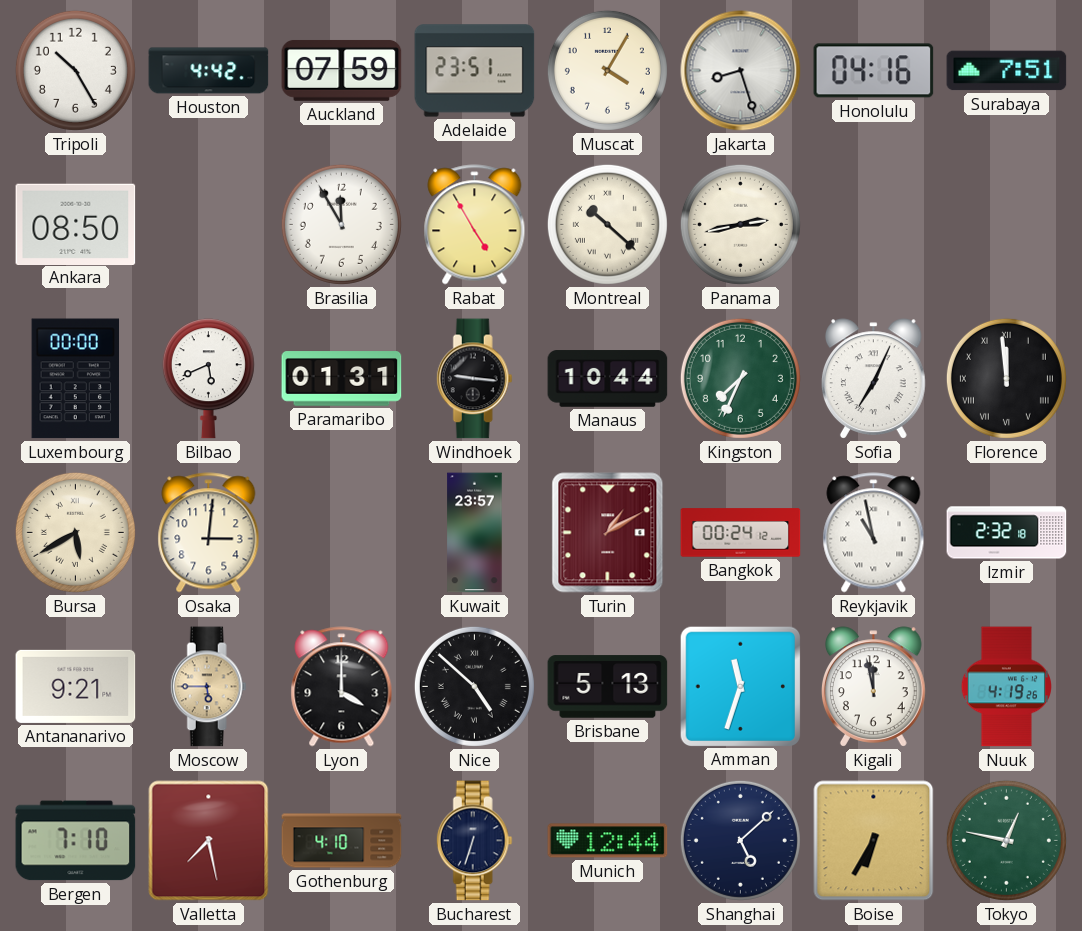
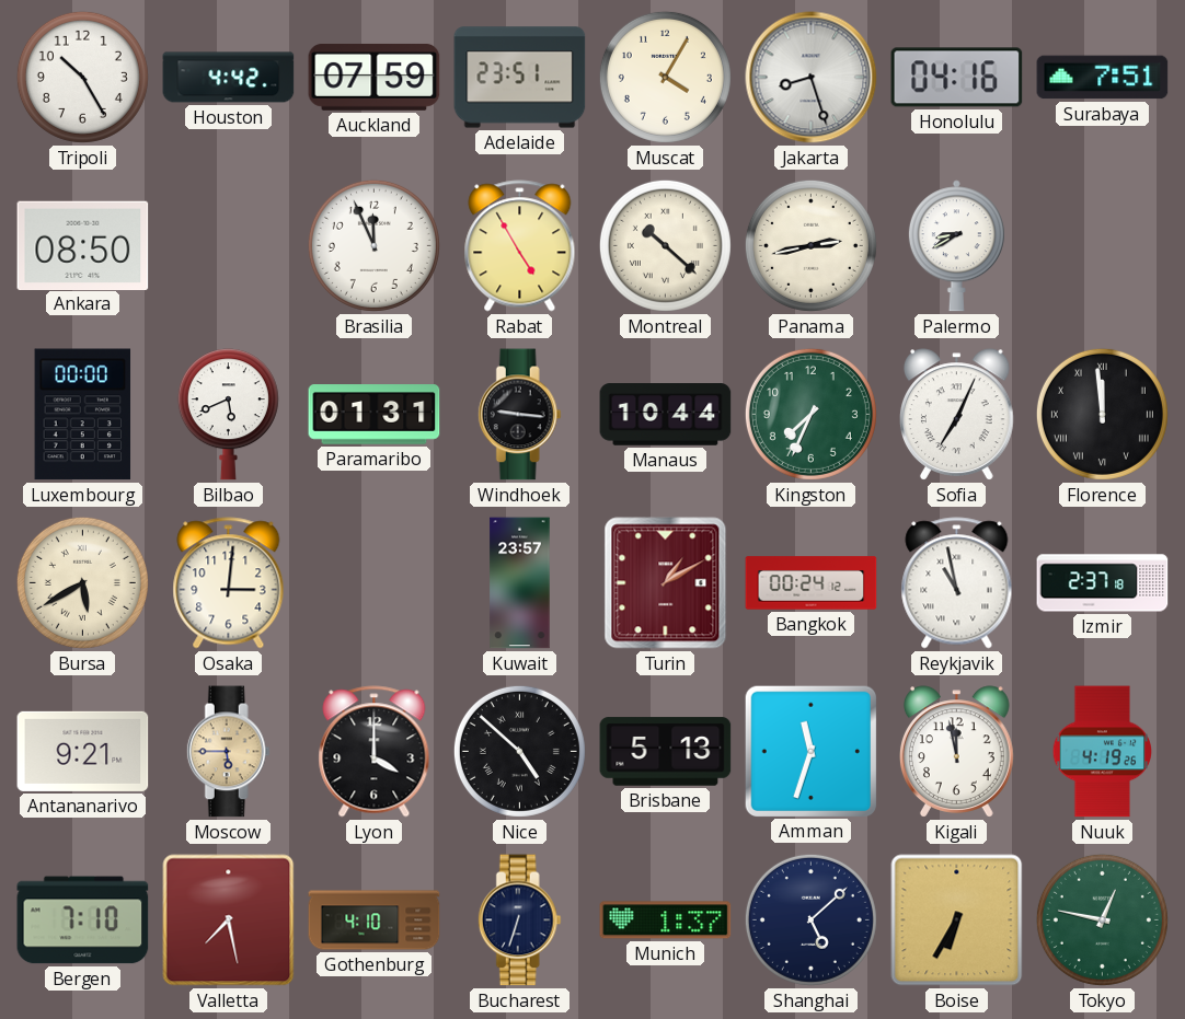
Brasilia: 11:55 -> 11:56 (373, 245)
Palermo: none -> 8:40 (956, 246)
Izmir: 2:32 -> 2:37 (1103, 583)
Munich: 12:44 -> 1:37 (666, 920)
